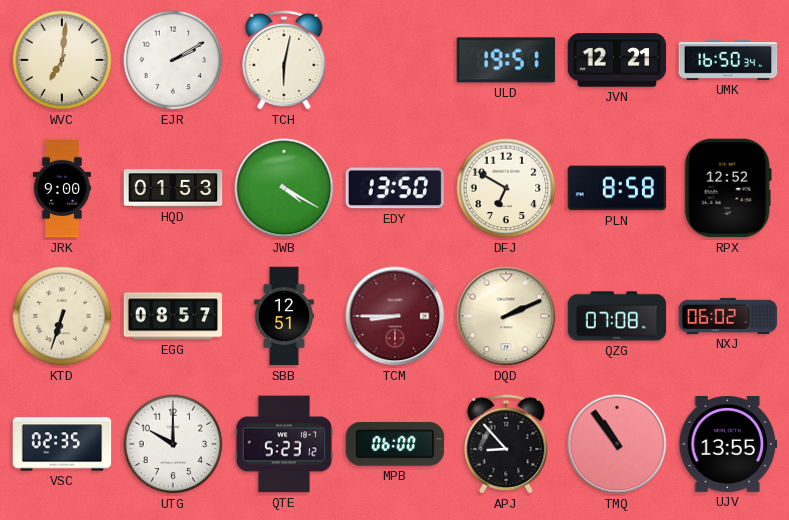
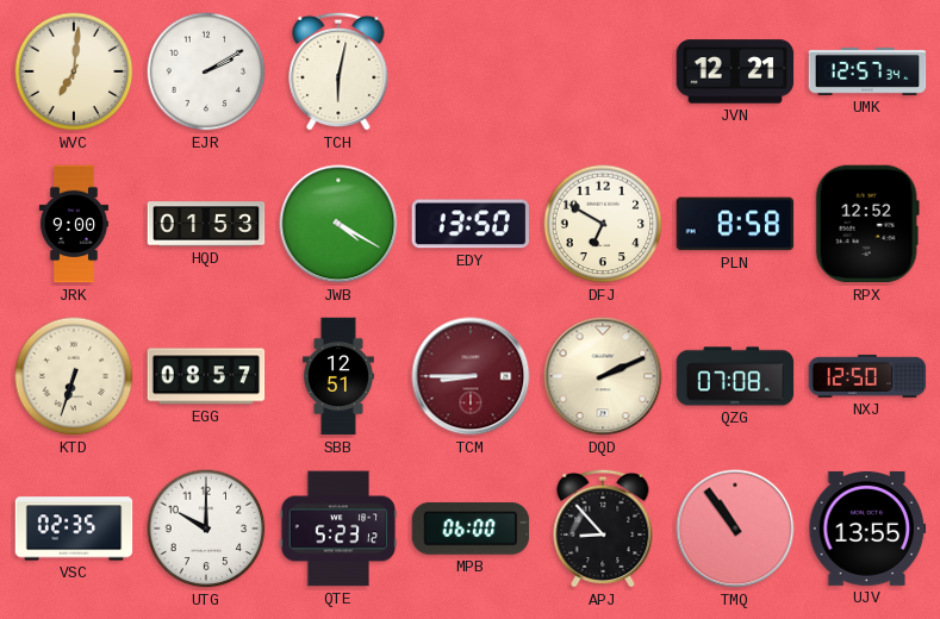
ULD: 19:51 -> none (506, 60)
UMK: 16:50 -> 12:57 (867, 71)
NXJ: 06:02 -> 12:50 (867, 376)
